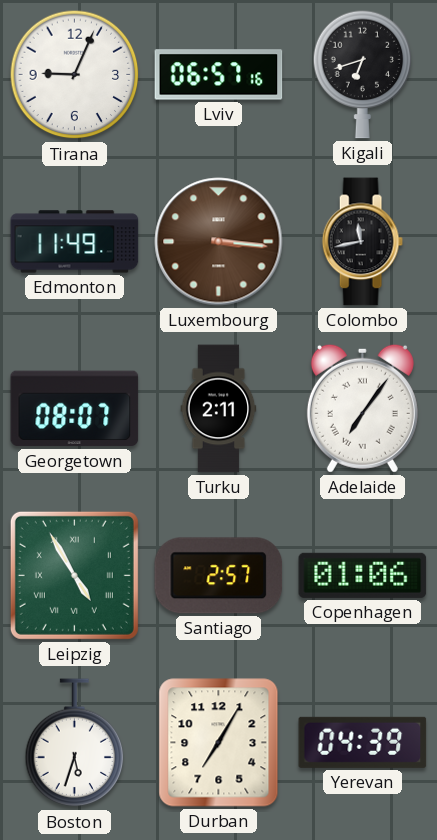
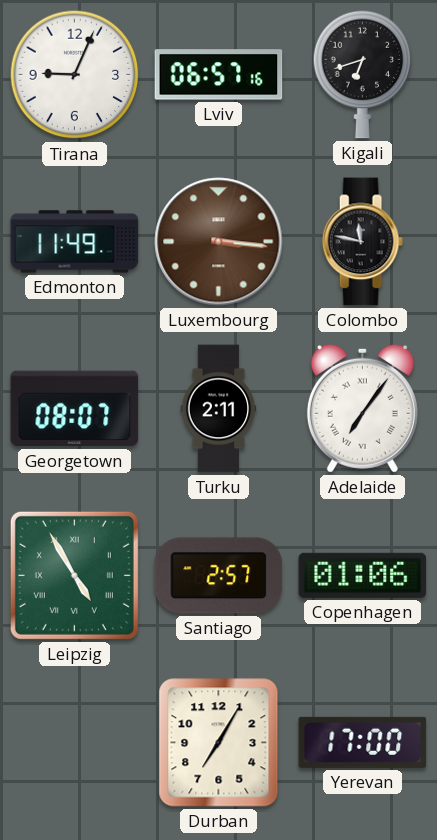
Colombo: 11:43 -> 11:47 (362, 242)
Boston: 5:33 -> none (75, 743)
Yerevan: 04:39 -> 17:00 (363, 742)
